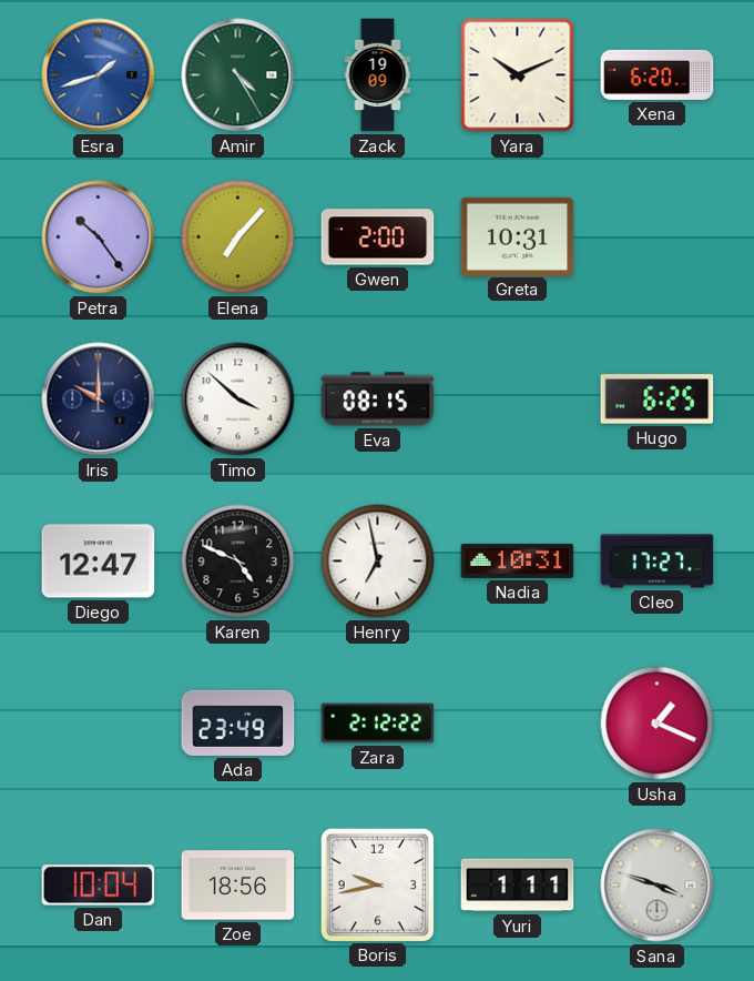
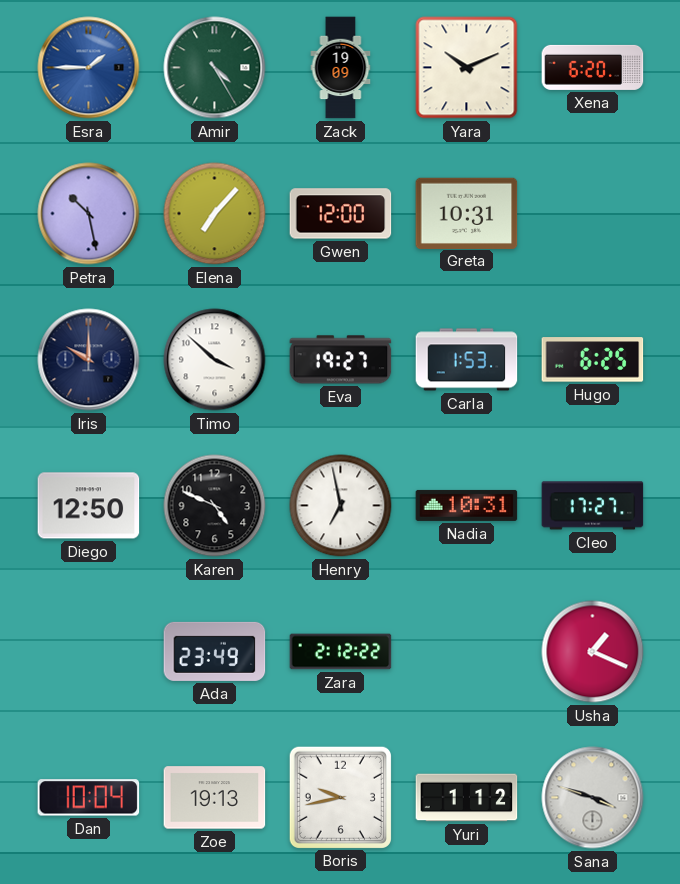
Esra: 1:42 -> 1:45 (89, 68)
Petra: 10:24 -> 10:28 (89, 214)
Gwen: 2:00 -> 12:00 (341, 214)
Eva: 08:15 -> 19:27 (341, 360)
Carla: none -> 1:53 (467, 360)
Diego: 12:47 -> 12:50 (89, 506)
Zoe: 18:56 -> 19:13 (215, 798)
Yuri: 1:11 -> 1:12 (467, 798)
